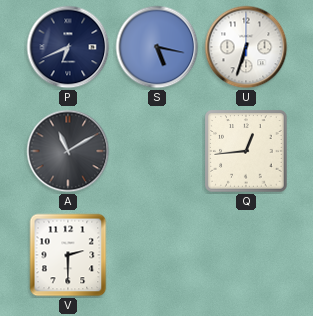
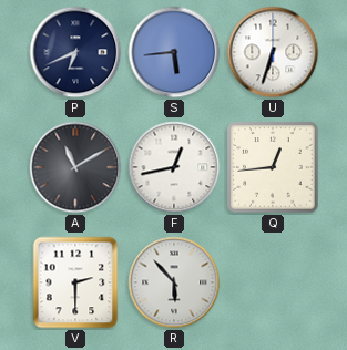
S: 5:17 -> 5:44 (174, 52)
F: none -> 12:43 (174, 167)
R: none -> 5:53 (174, 282)
